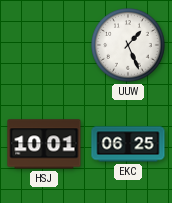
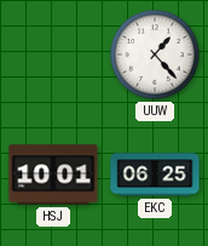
UUW: 1:26 -> 1:23 (155, 55)
